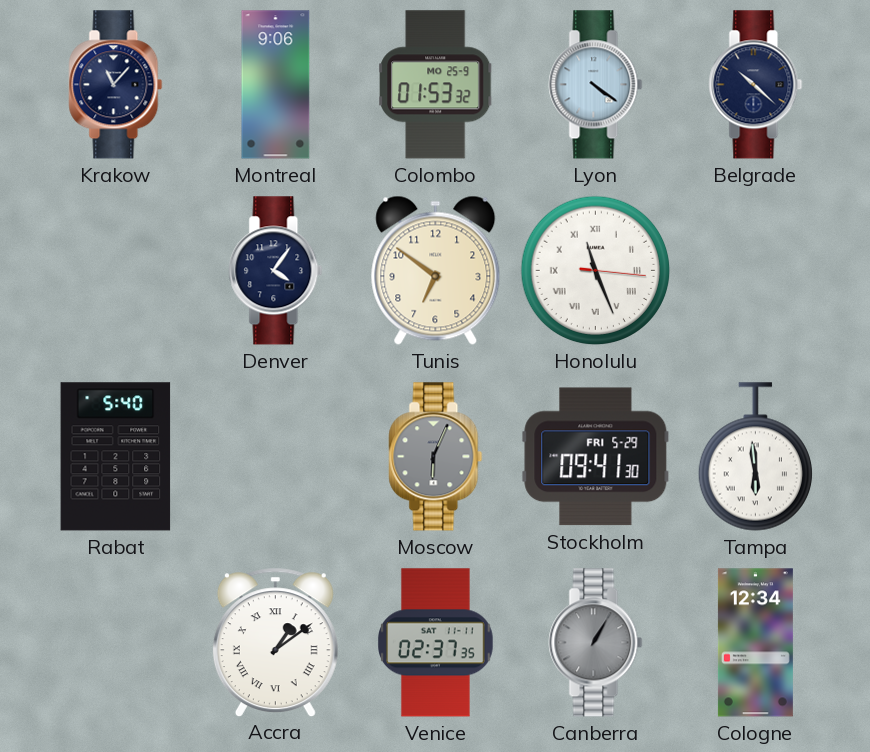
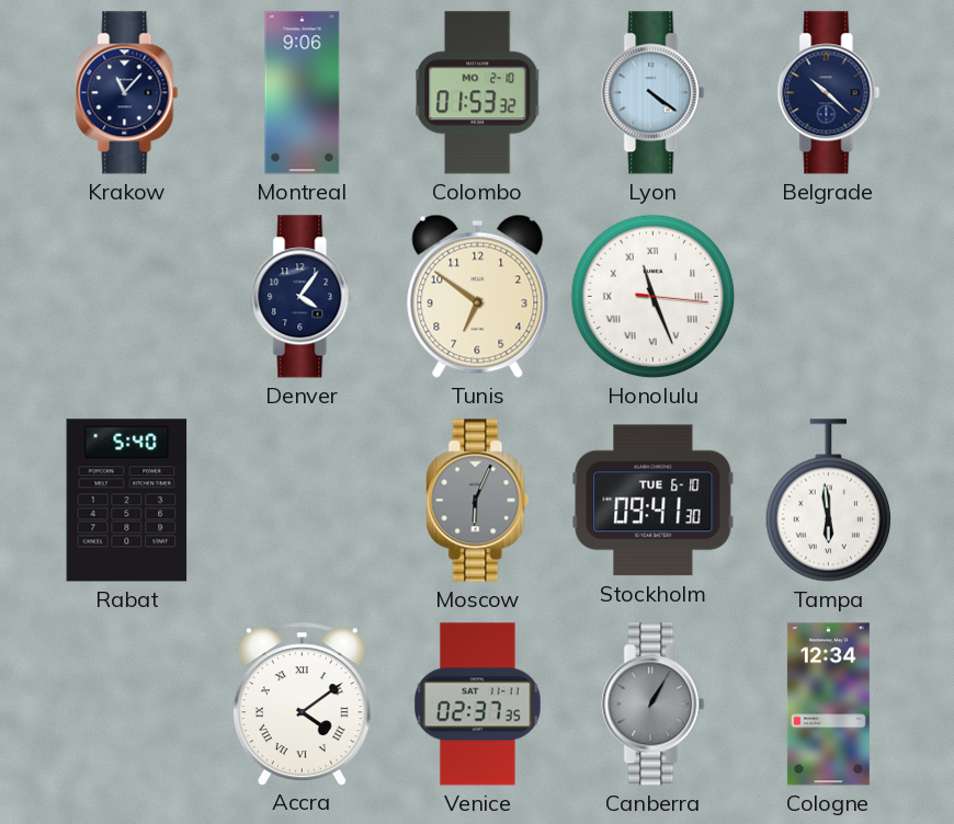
Colombo date: MO 25-9 -> MO 2-10 (478, 93)
Stockholm date: FRI 5-29 -> TUE 6-10 (654, 501)
Accra: 1:09 -> 4:09 (302, 703)
